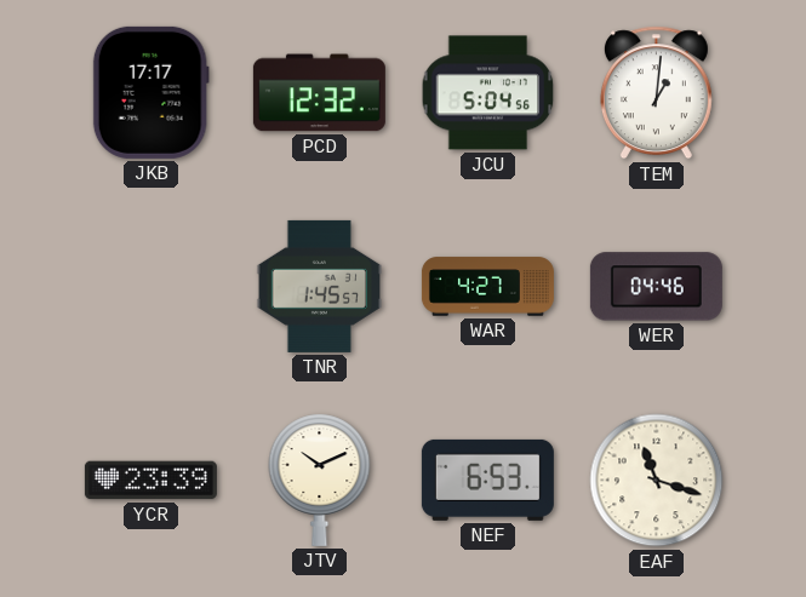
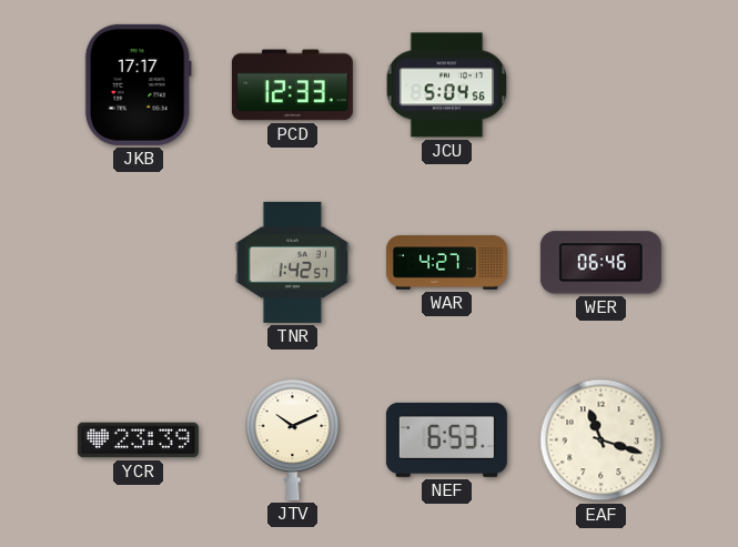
PCD: 12:32 -> 12:33 (292, 85)
TEM: 1:01 -> none (656, 93)
TNR: 1:45 -> 1:42 (292, 262)
WER: 04:46 -> 06:46 (600, 263)
